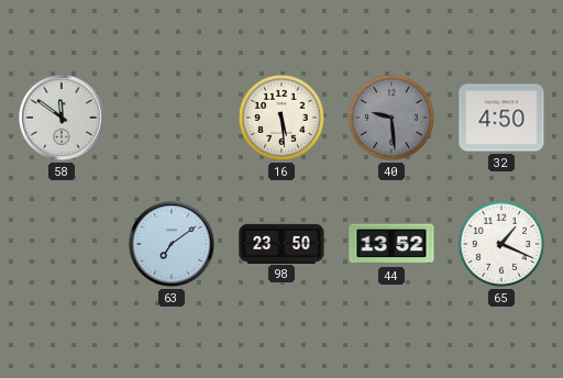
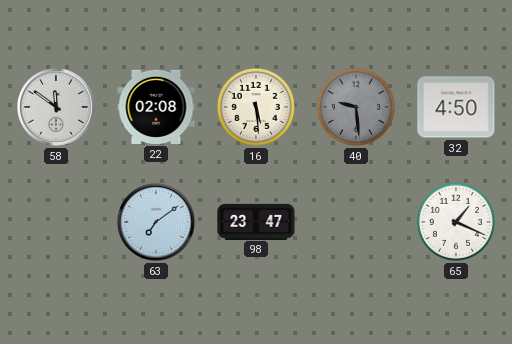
22: none -> 02:08 (156, 107)
98: 23:50 -> 23:47 (256, 221)
44: 13:52 -> none (391, 244)
